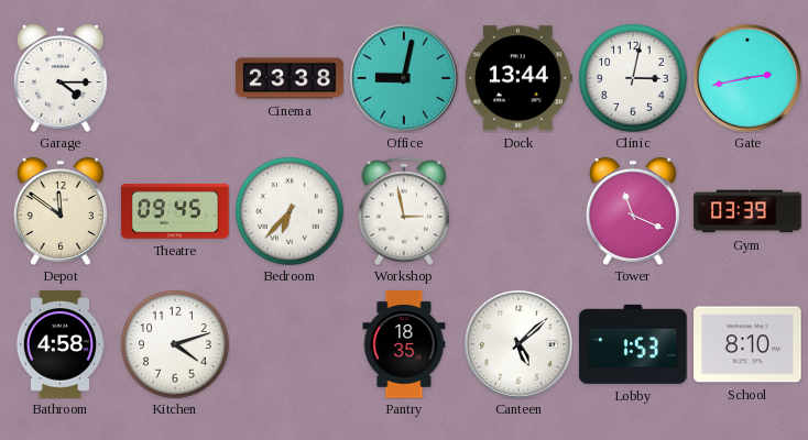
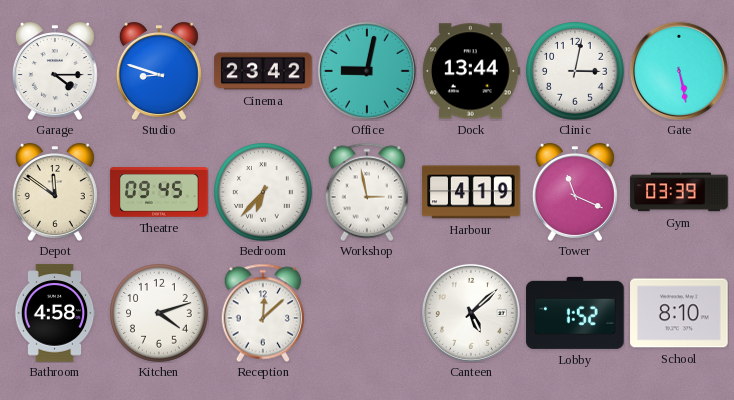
Studio: none -> 8:48 (159, 71)
Cinema: 23:38 -> 23:42 (263, 71)
Gate: 2:43 -> 5:28 (679, 71)
Harbour: none -> 4:19 (471, 192)
Reception: none -> 12:08 (263, 313)
Pantry: 18:35 -> none (404, 344)
Lobby: 1:53 -> 1:52 (575, 313)
